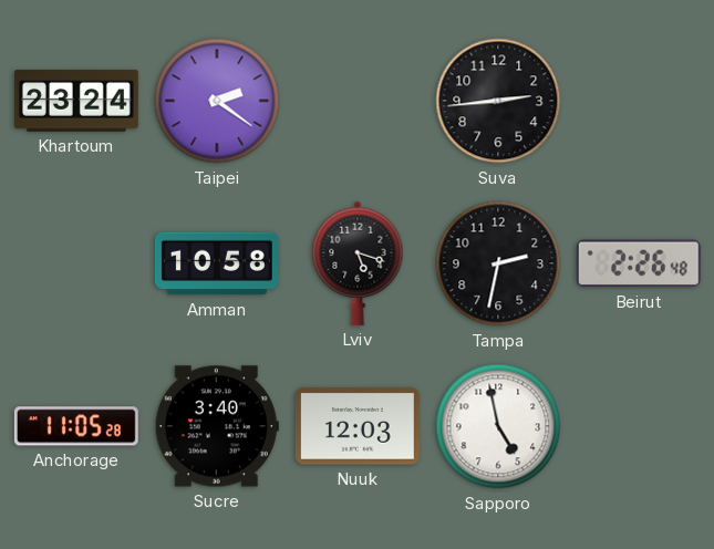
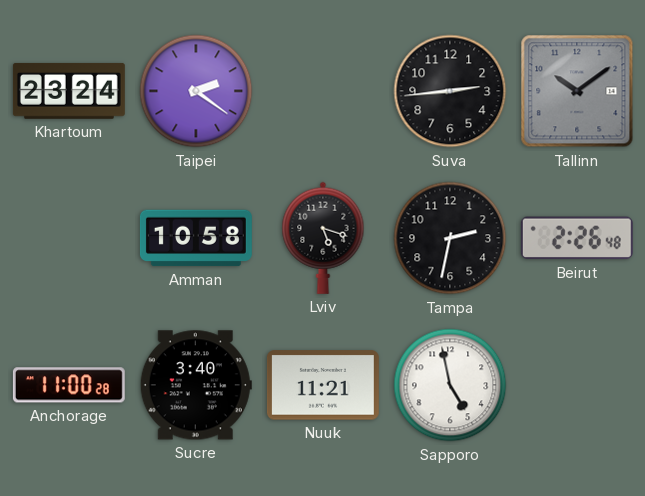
Tallinn: none -> 10:09 (577, 91)
Anchorage: 11:05 -> 11:00 (69, 385)
Nuuk: 12:03 -> 11:21 (323, 385)
